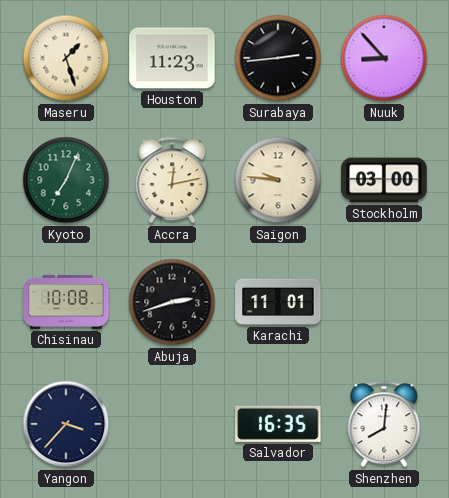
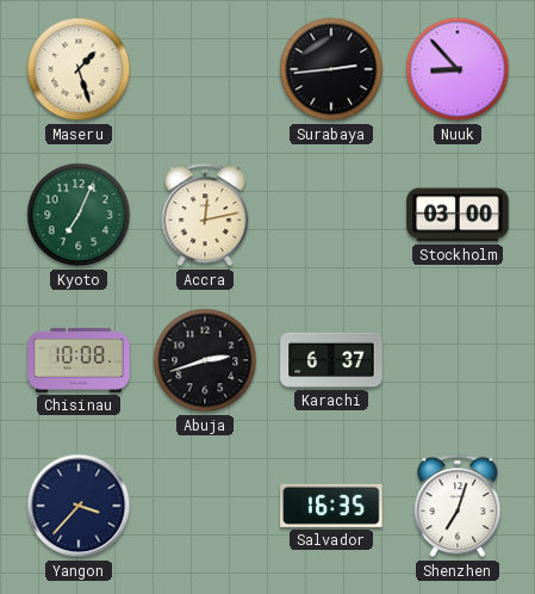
Houston: 11:23 -> none (172, 58)
Saigon: 9:46 -> none (278, 180)
Karachi: 11:01 -> 6:37 (331, 360)
Shenzhen: 8:01 -> 7:03 (458, 506)
